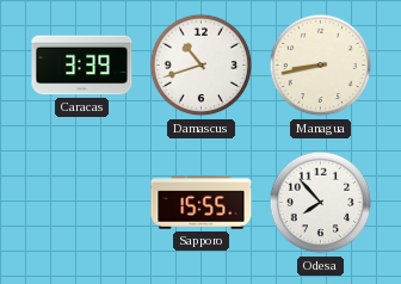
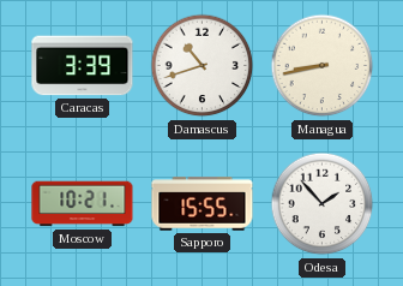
Moscow: none -> 10:21 (83, 204)
Odesa: 7:53 -> 1:53 (323, 204)
